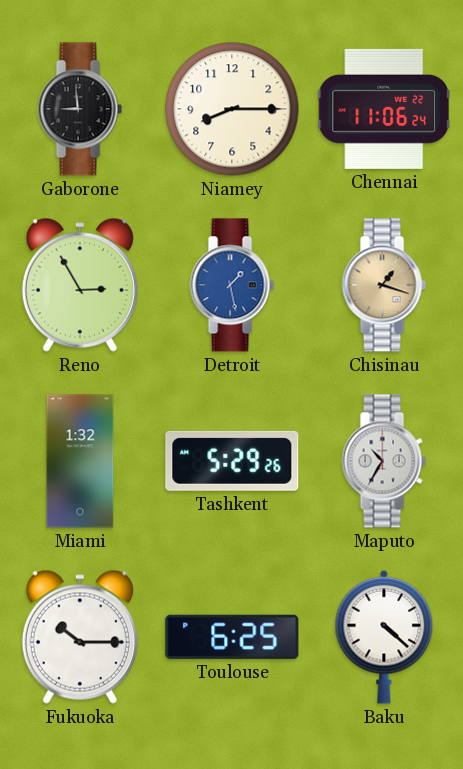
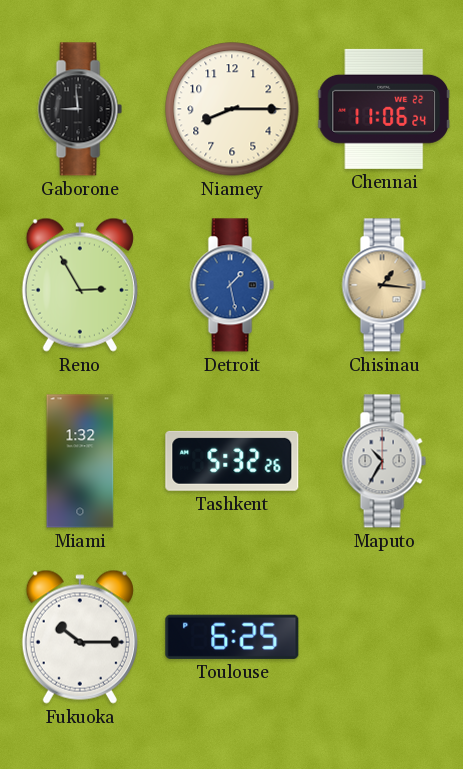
Chisinau: 1:18 -> 1:16 (384, 285)
Tashkent: 5:29 -> 5:32 (232, 461)
Baku: 4:22 -> none (384, 637)
